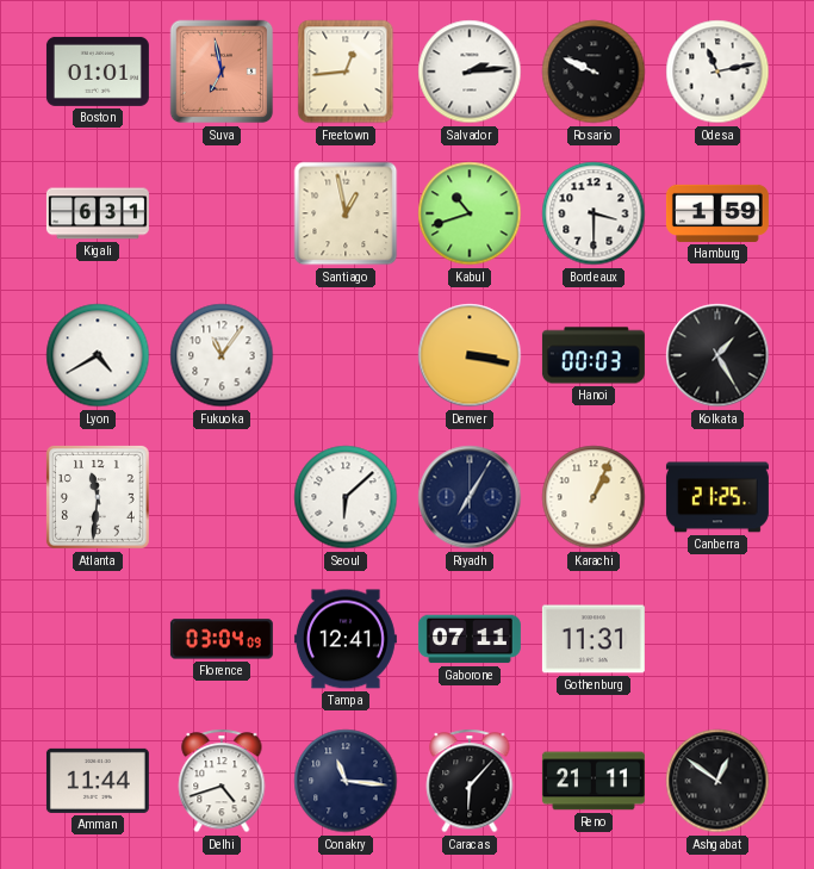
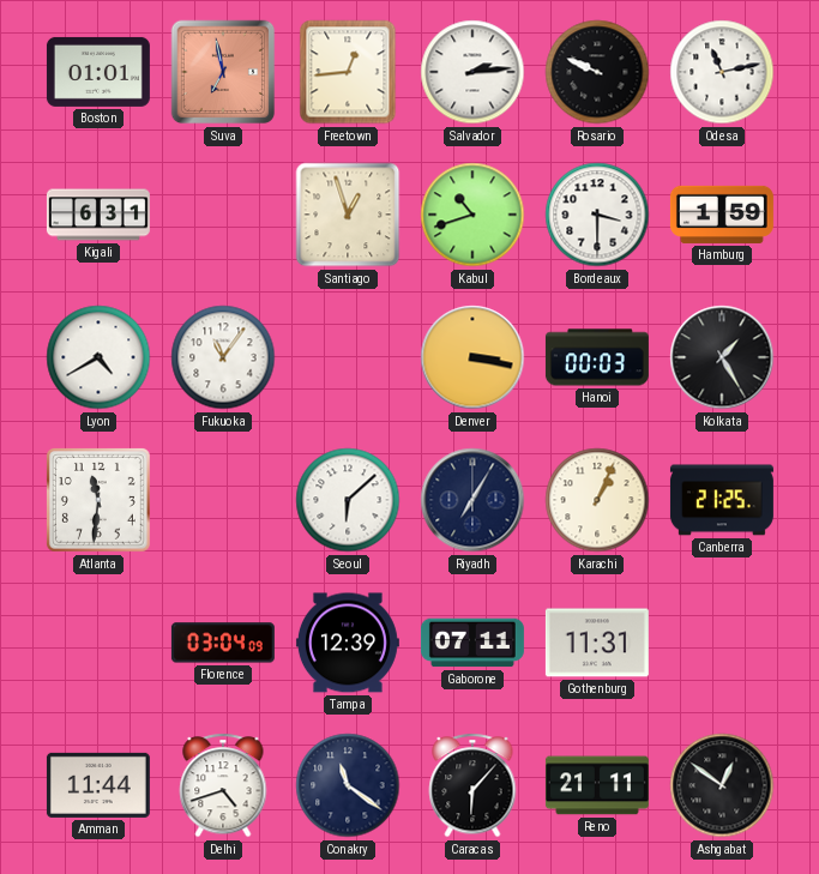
Santiago: 12:58 -> 12:57 (348, 215)
Tampa: 12:41 -> 12:39 (348, 643)
Conakry: 11:16 -> 11:21 (348, 785)
